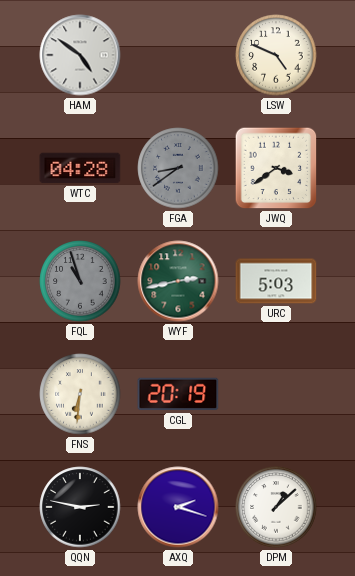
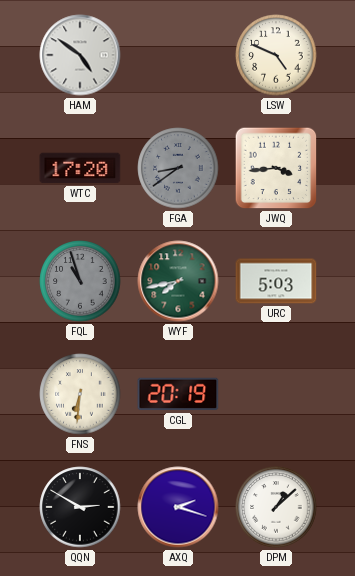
WTC: 04:28 -> 17:20 (80, 168)
JWQ: 3:39 -> 3:44 (276, 168)
WYF: 2:43 -> 7:43 (178, 281)
QQN: 2:47 -> 2:50 (80, 507)
